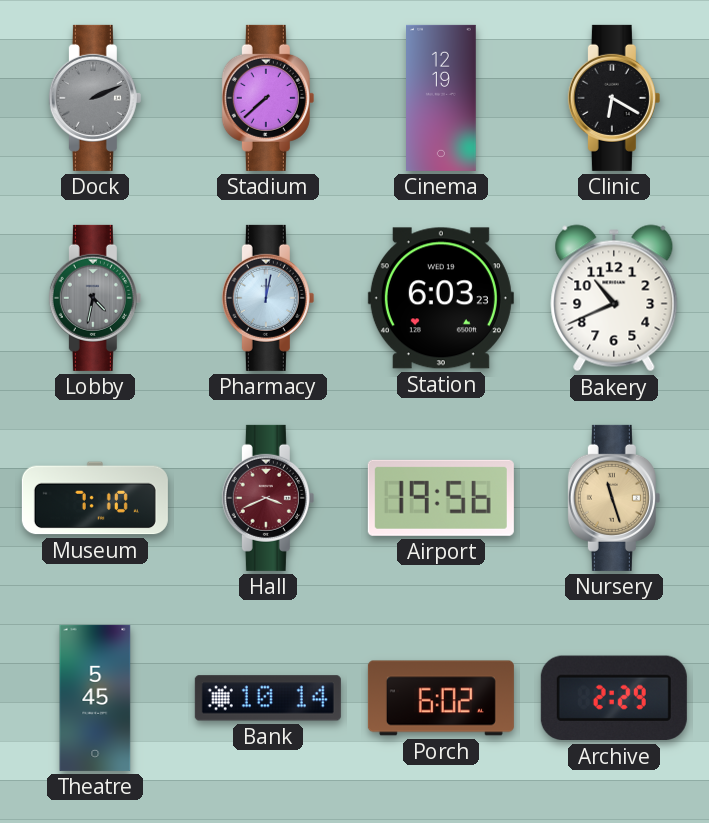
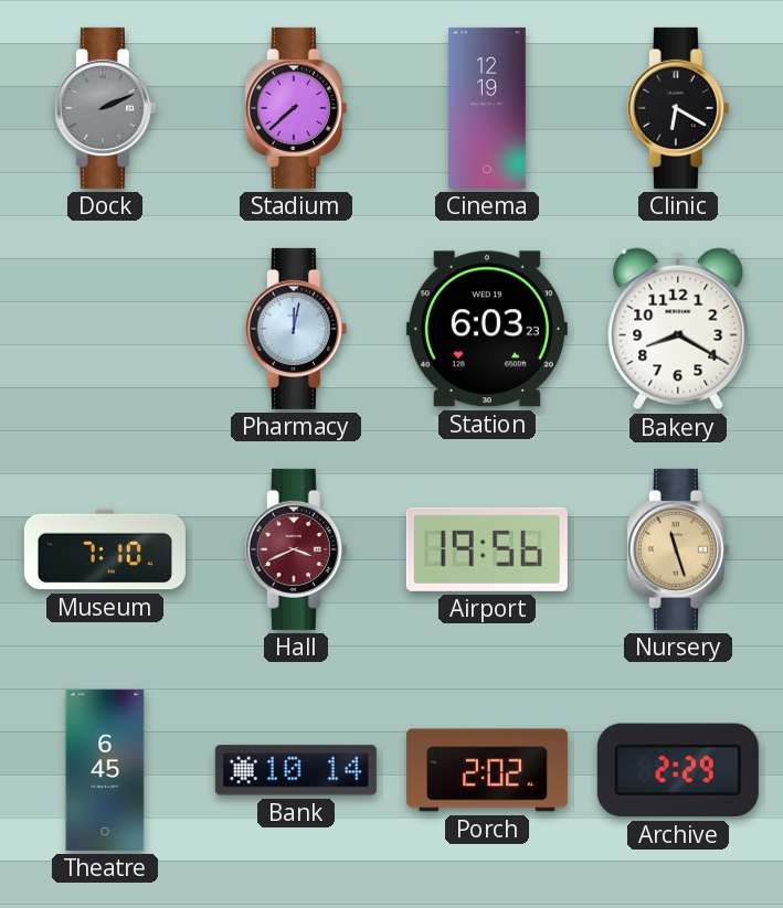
Lobby: 4:32 -> none (95, 298)
Bakery: 10:41 -> 8:20 (678, 329)
Theatre: 5:45 -> 6:45 (105, 770)
Porch: 6:02 -> 2:02 (487, 770)
